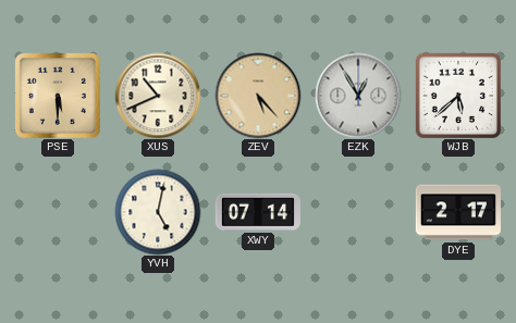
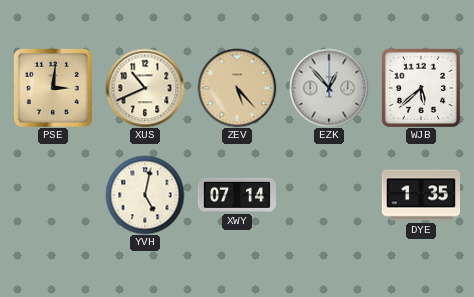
PSE: 5:30 -> 3:01 (53, 88)
EZK: 12:55 -> 12:53 (329, 88)
DYE: 2:17 -> 1:35 (420, 195)
